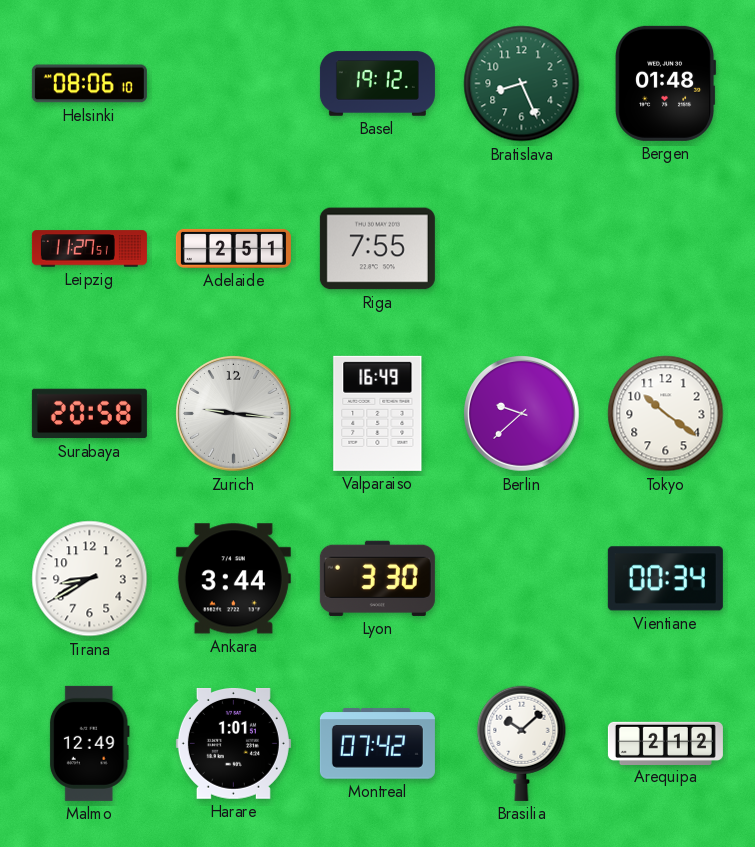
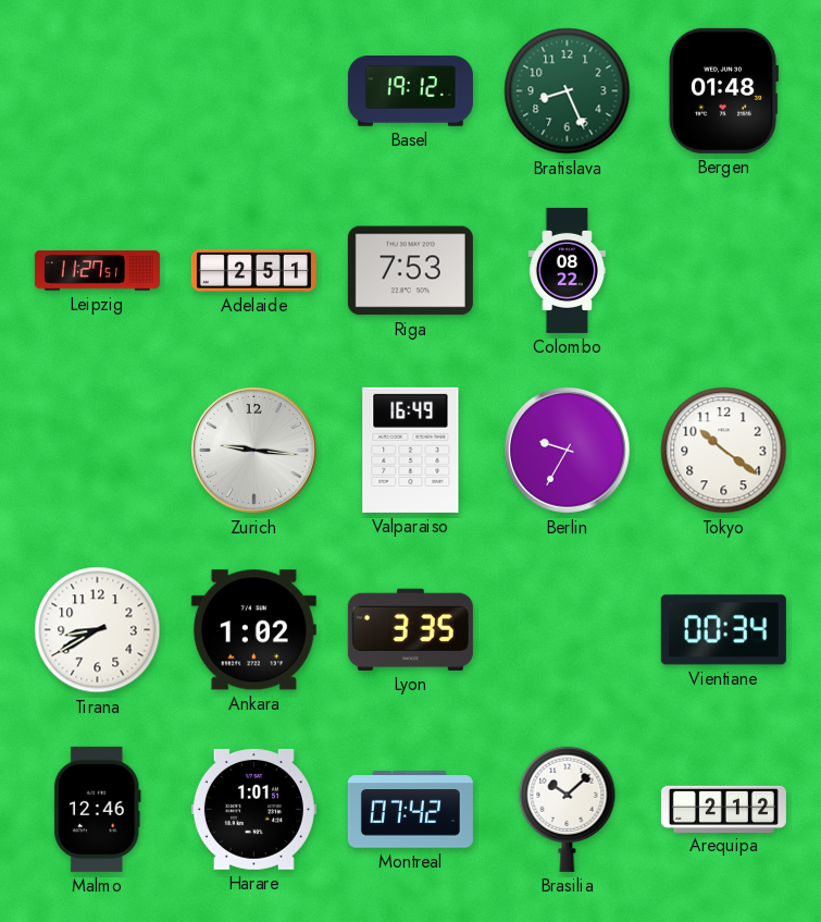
Helsinki: 08:06 -> none (89, 84)
Riga: 7:55 -> 7:53 (410, 271)
Colombo: none -> 08:22 (567, 270)
Surabaya: 20:58 -> none (89, 414)
Berlin: 9:38 -> 9:35 (568, 451)
Ankara: 3:44 -> 1:02 (253, 630)
Lyon: 3:30 -> 3:35 (410, 629)
Malmo: 12:49 -> 12:46 (97, 809)
